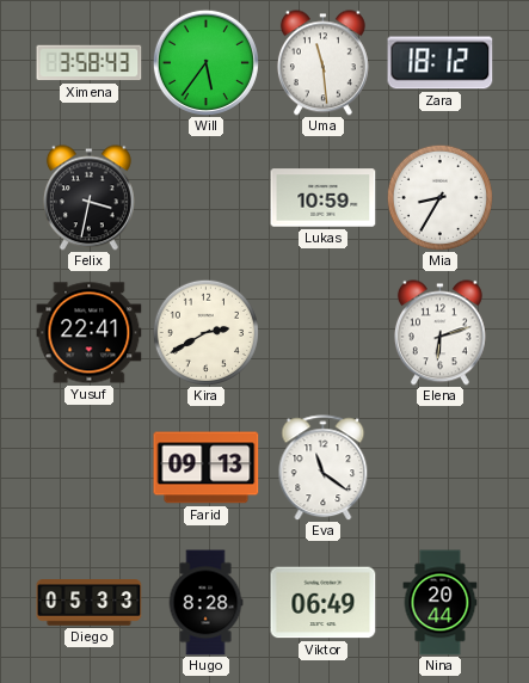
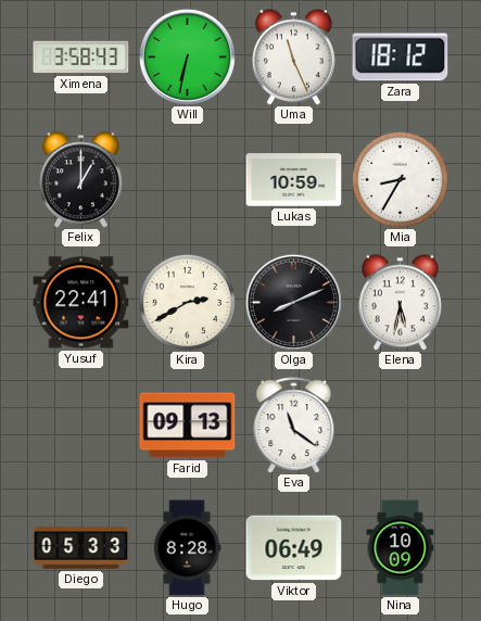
Will: 5:36 -> 6:32 (187, 56)
Uma: 11:29 -> 11:26 (293, 58)
Felix: 3:32 -> 1:00 (80, 180)
Olga: none -> 8:11 (293, 302)
Elena: 6:12 -> 5:32 (400, 303)
Nina: 20:44 -> 10:09 (401, 548)
